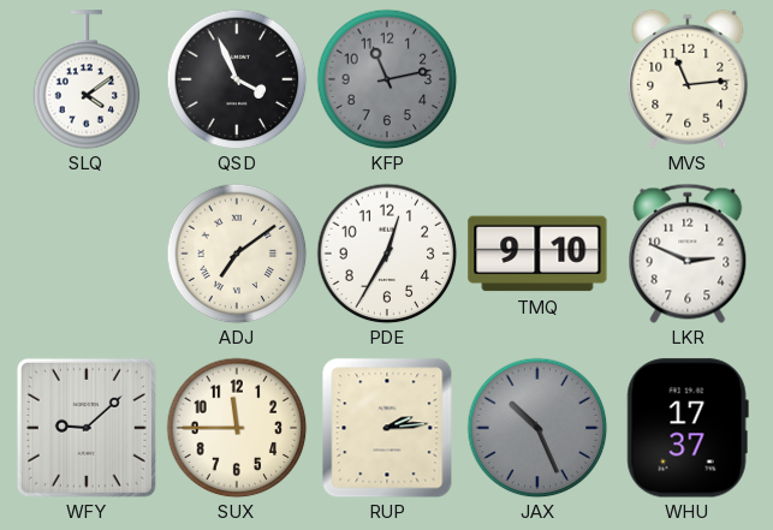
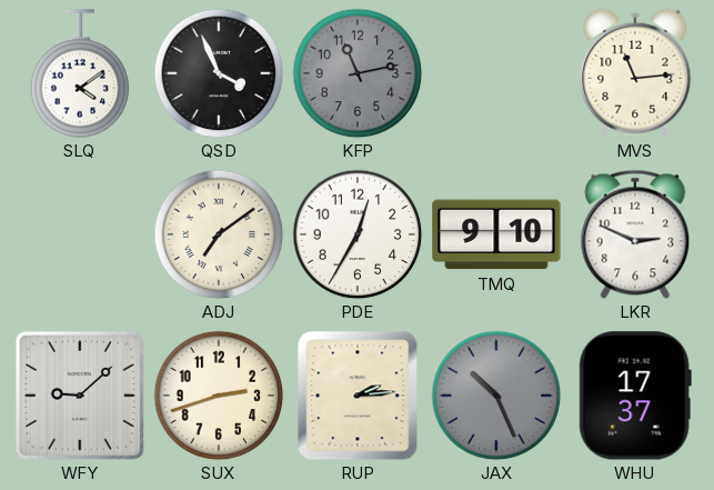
SUX: 11:45 -> 2:42 (219, 396)
